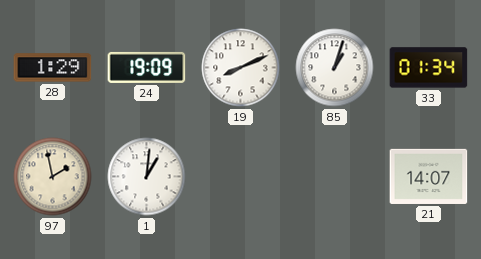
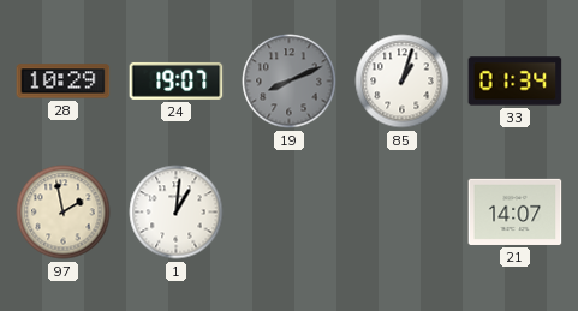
28: 1:29 -> 10:29 (64, 82)
24: 19:09 -> 19:07 (177, 80)
19 dial: white -> grey (290, 82)
